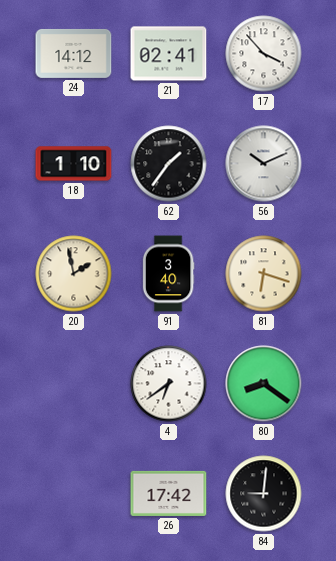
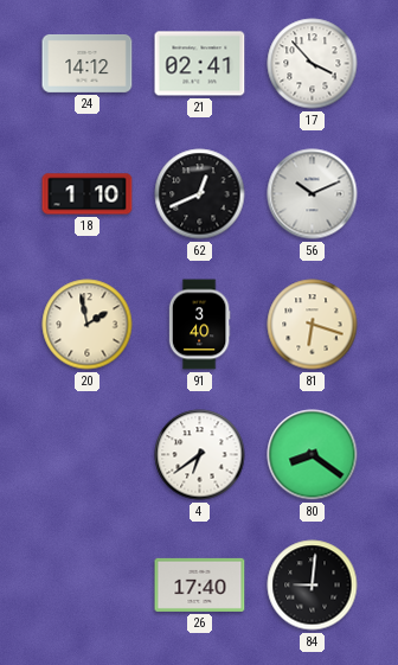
62: 1:36 -> 12:41 (200, 194)
26: 17:42 -> 17:40 (200, 584)
